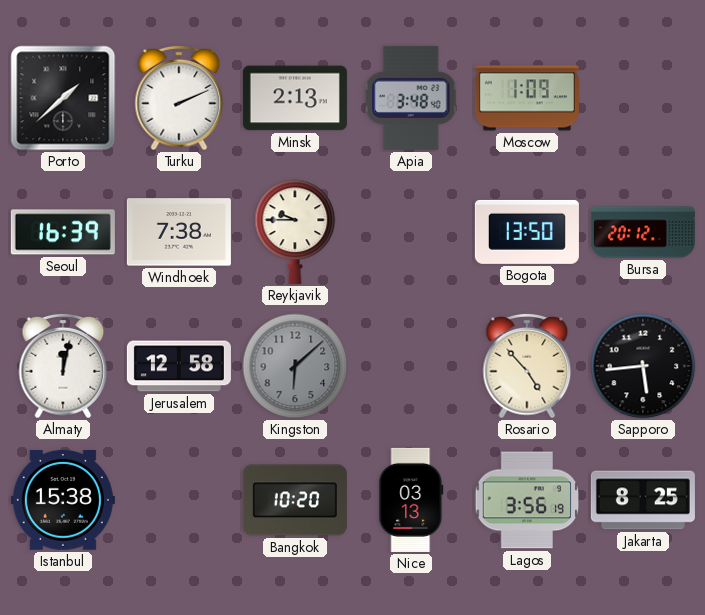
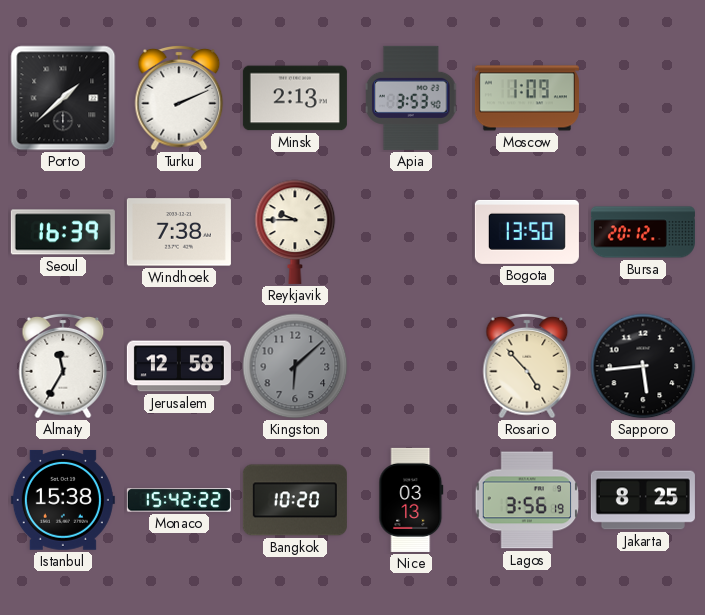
Apia: 3:48 -> 3:53 (412, 98)
Almaty: 12:02 -> 11:35 (63, 366)
Monaco: none -> 15:42 (179, 500)
